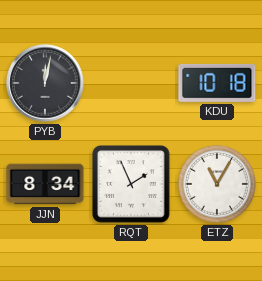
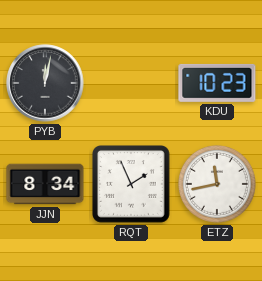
KDU: 10:18 -> 10:23 (217, 83)
ETZ: 11:05 -> 11:43 (217, 184)
